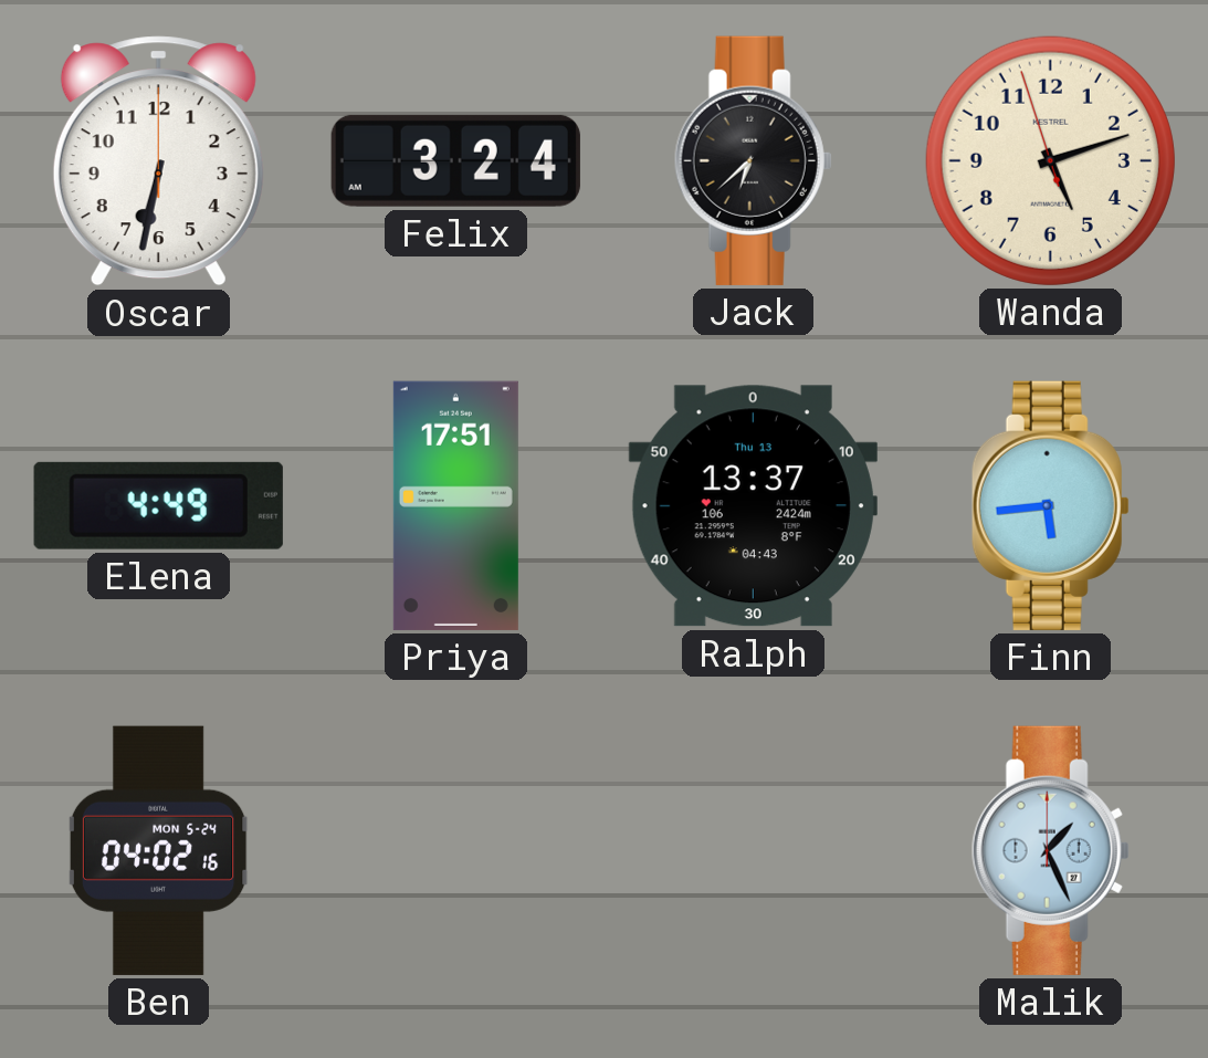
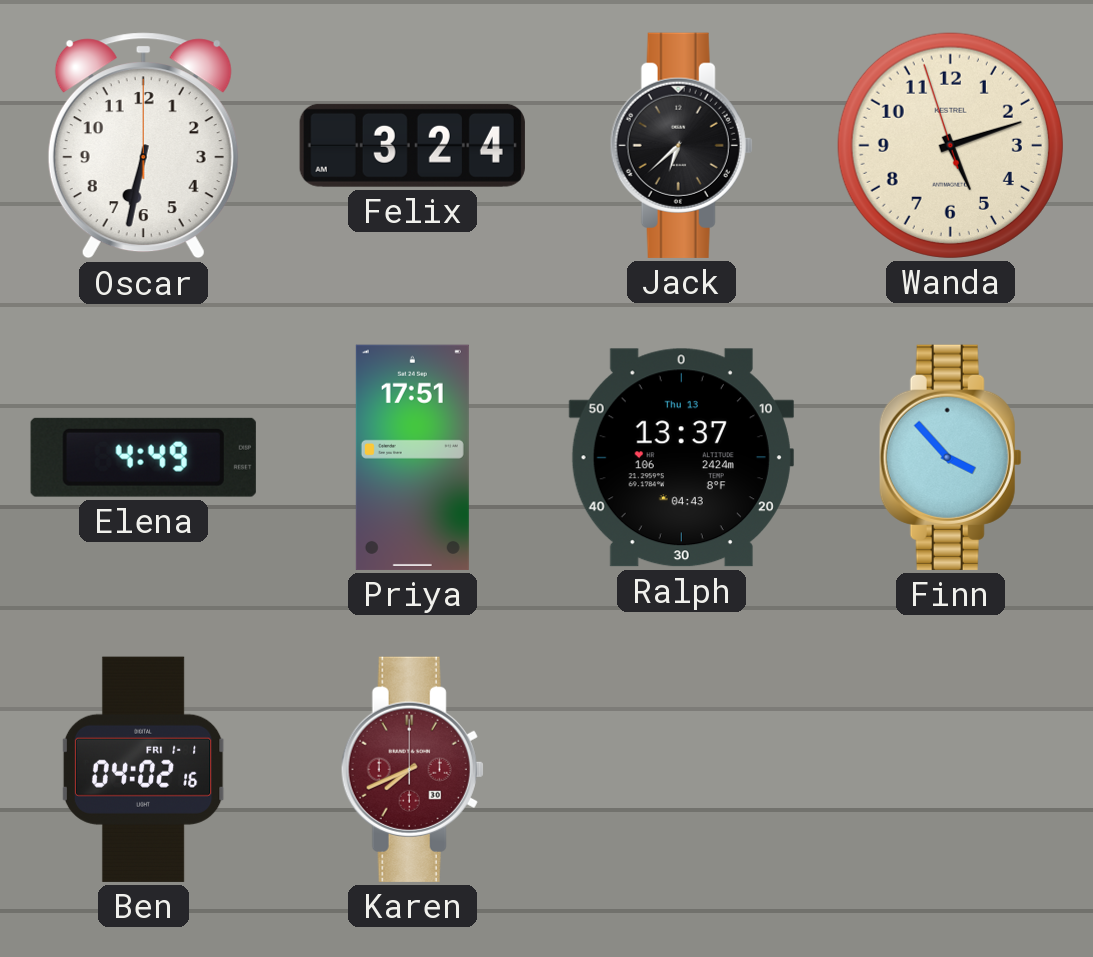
Finn: 5:44 -> 3:53 (950, 457)
Ben date: MON 5-24 -> FRI 1-1 (143, 769)
Karen: none -> 7:41 (412, 769)
Malik: 1:26 -> none (1050, 850)
